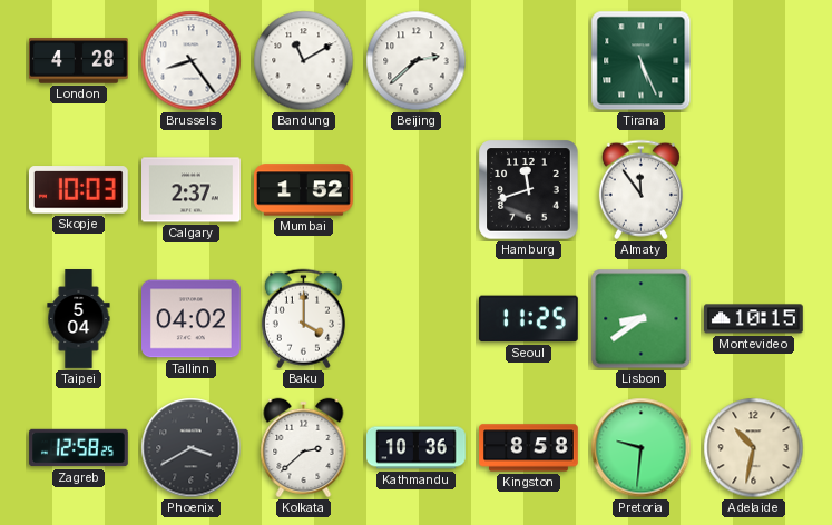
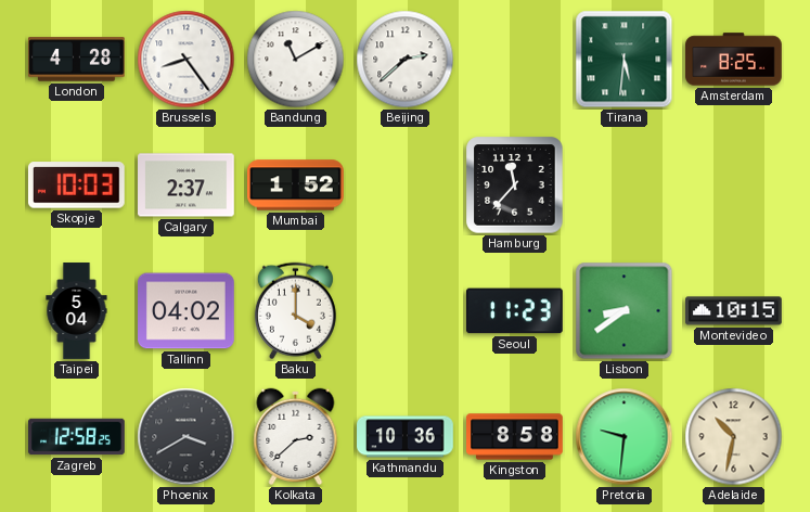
Tirana: 5:26 -> 5:31 (625, 60)
Amsterdam: none -> 8:25 (734, 60)
Hamburg: 11:42 -> 11:37 (515, 185)
Almaty: 11:54 -> none (640, 190)
Seoul: 11:25 -> 11:23 (514, 311)
